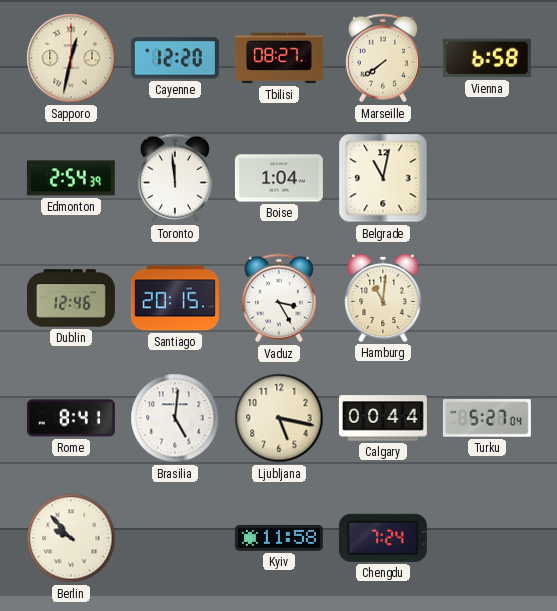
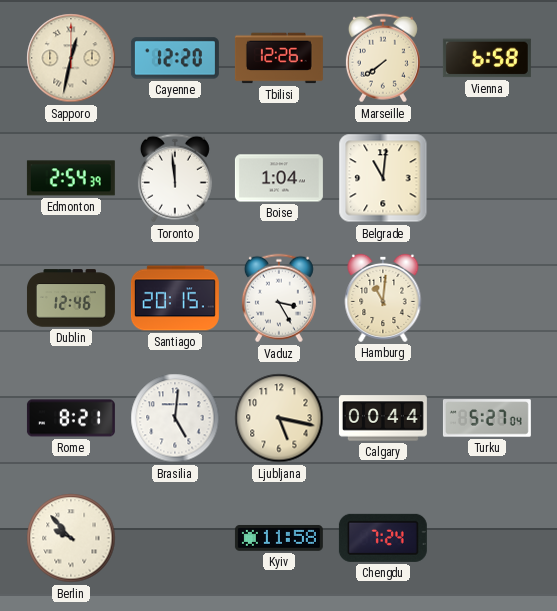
Tbilisi: 08:27 -> 12:26 (279, 58)
Belgrade: 11:02 -> 11:01 (383, 178)
Rome: 8:41 -> 8:21 (71, 418)
